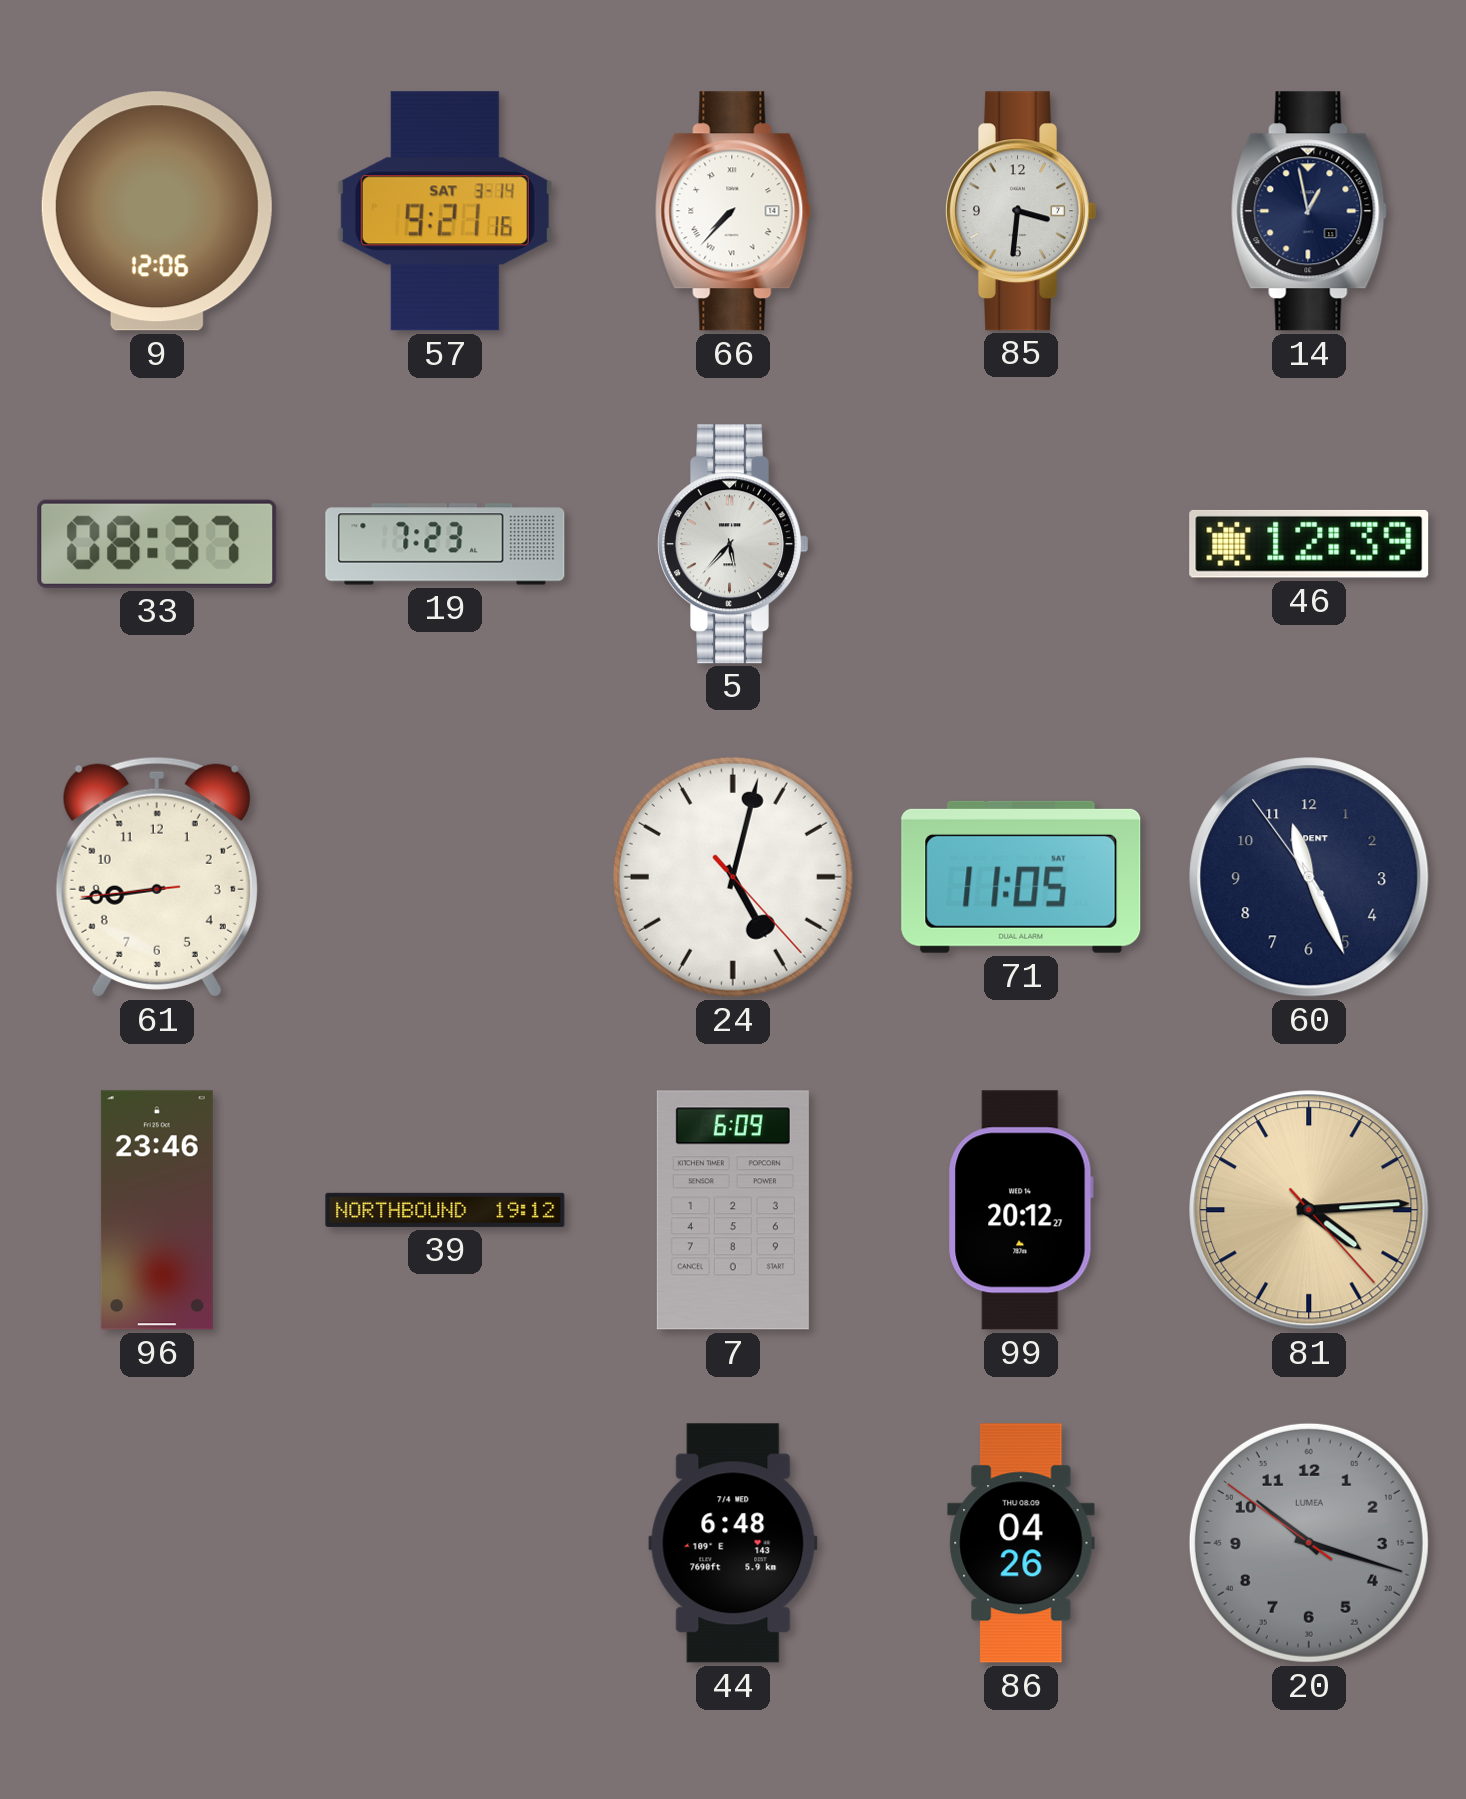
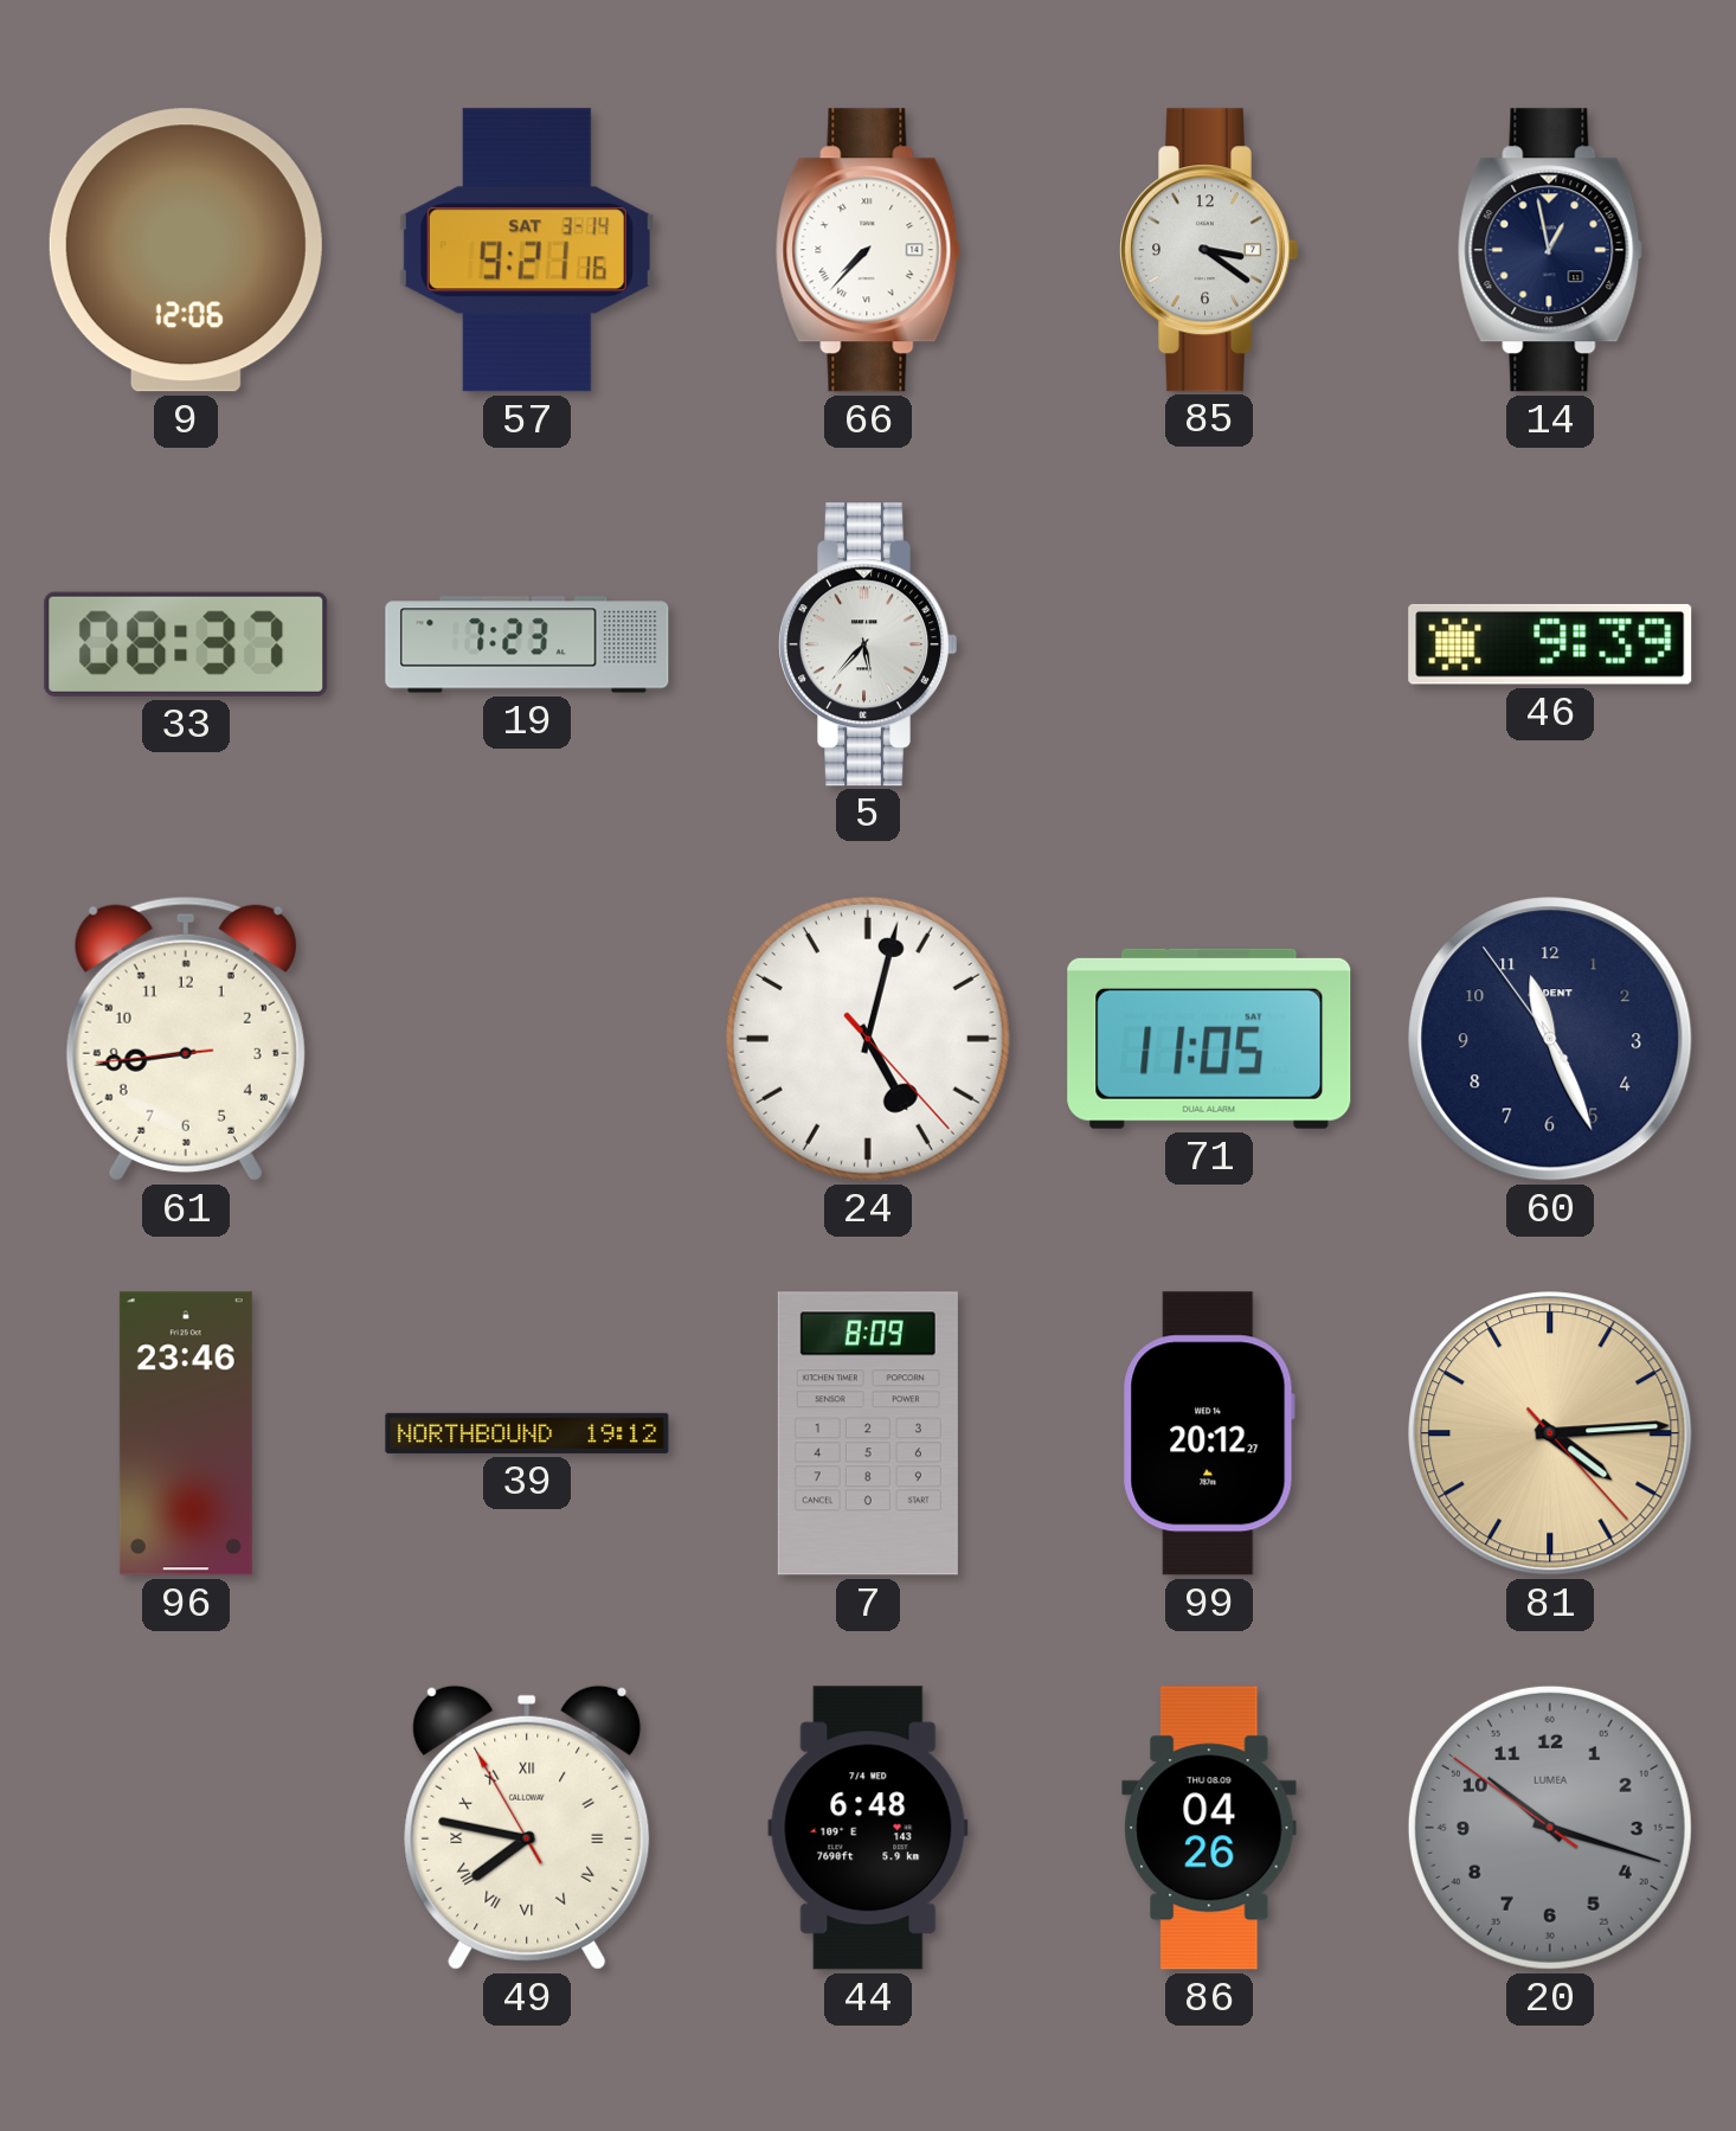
85: 3:31 -> 3:21 (1209, 250)
46: 12:39 -> 9:39 (1550, 644)
7: 6:09 -> 8:09 (868, 1433)
49: none -> 7:46 (527, 1828)
